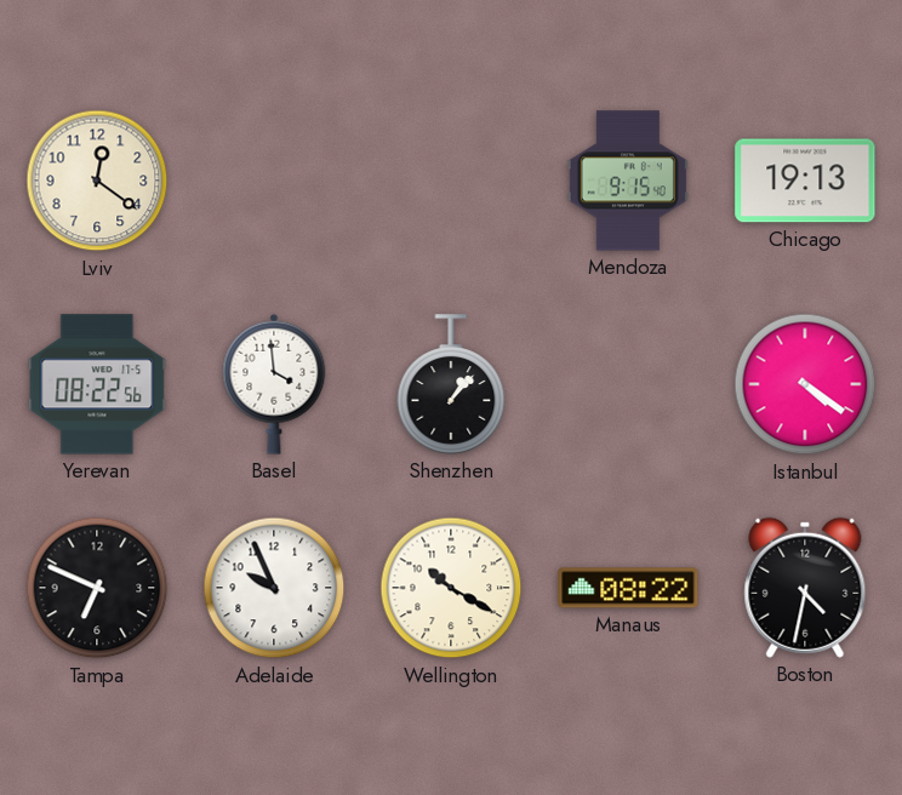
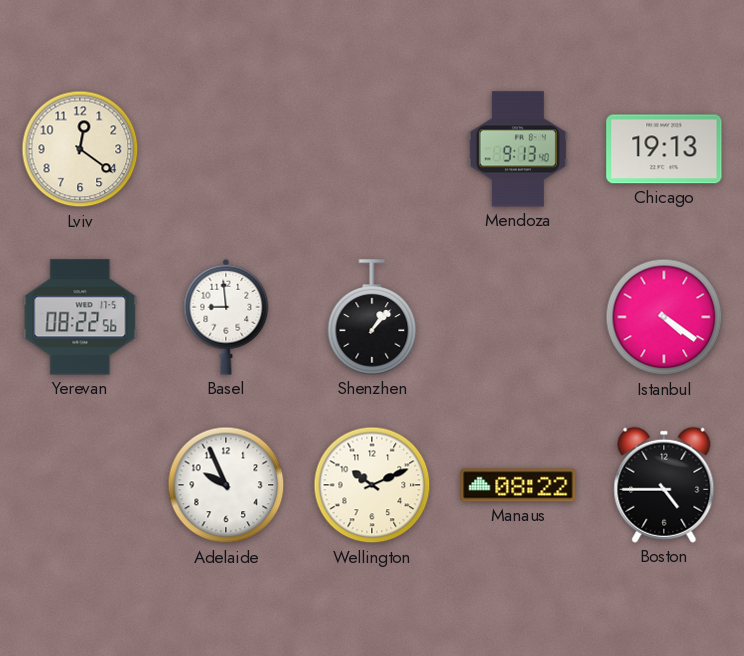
Mendoza: 9:15 -> 9:13 (518, 149)
Basel: 3:59 -> 8:59 (226, 317)
Tampa: 6:49 -> none (97, 588)
Wellington: 10:20 -> 10:11 (372, 485)
Boston: 4:32 -> 4:45 (664, 485)
